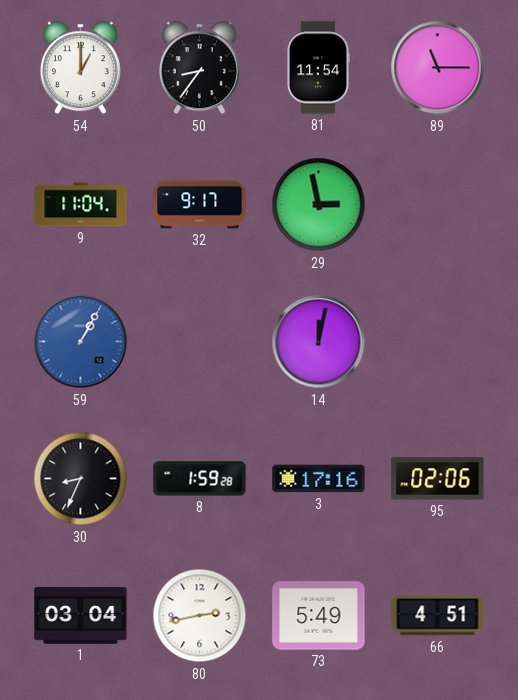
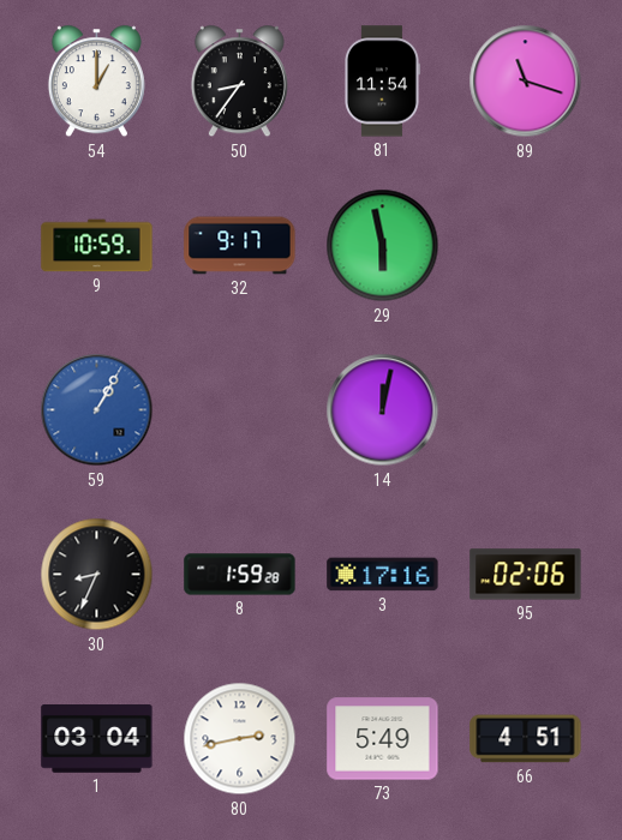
89: 11:15 -> 11:18 (526, 82)
9: 11:04 -> 10:59 (97, 246)
29: 2:58 -> 5:58 (383, 246)
